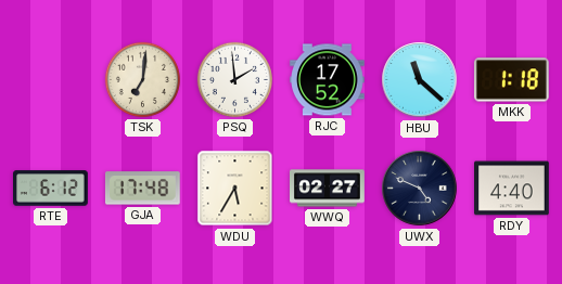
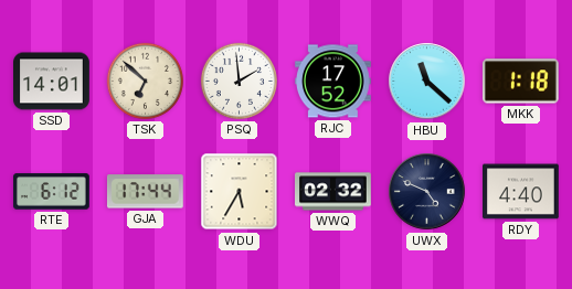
SSD: none -> 14:01 (52, 82)
TSK: 7:01 -> 6:52 (145, 81)
GJA: 17:48 -> 17:44 (145, 192)
WWQ: 02:27 -> 02:32 (333, 192)
